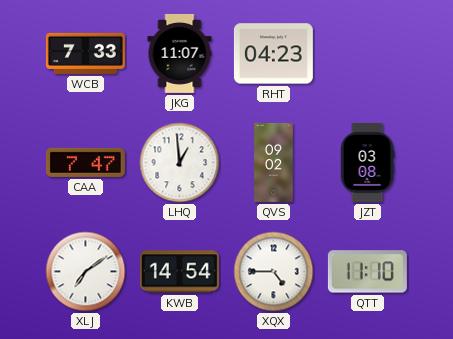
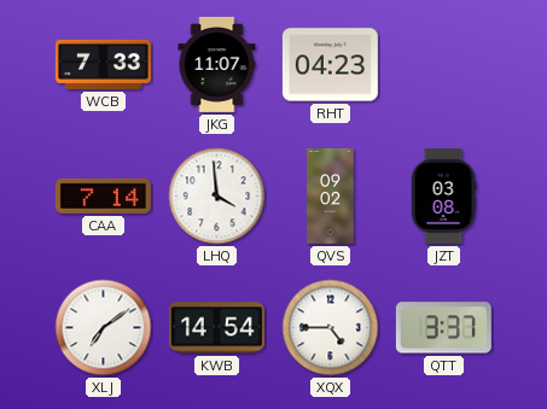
CAA: 7:47 -> 7:14 (103, 195)
LHQ: 12:59 -> 3:59 (217, 197)
QTT: 11:10 -> 3:37 (443, 328)
